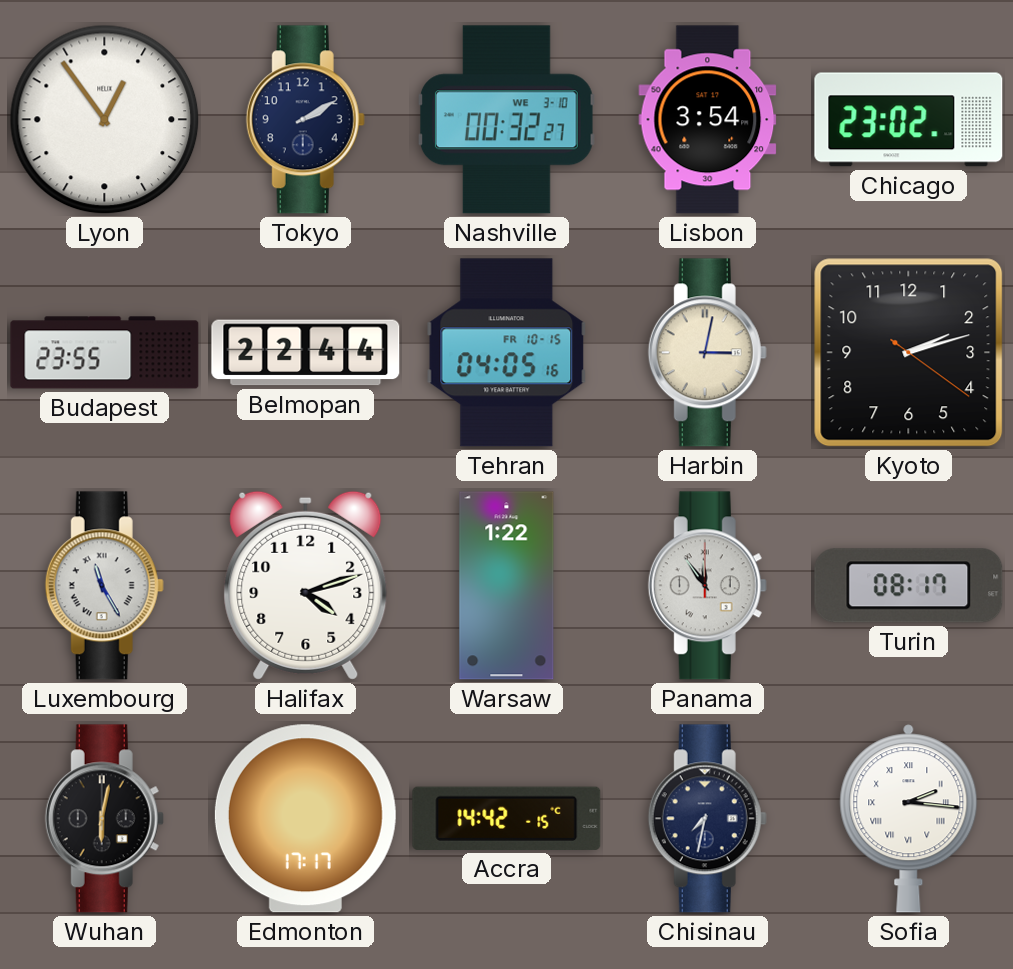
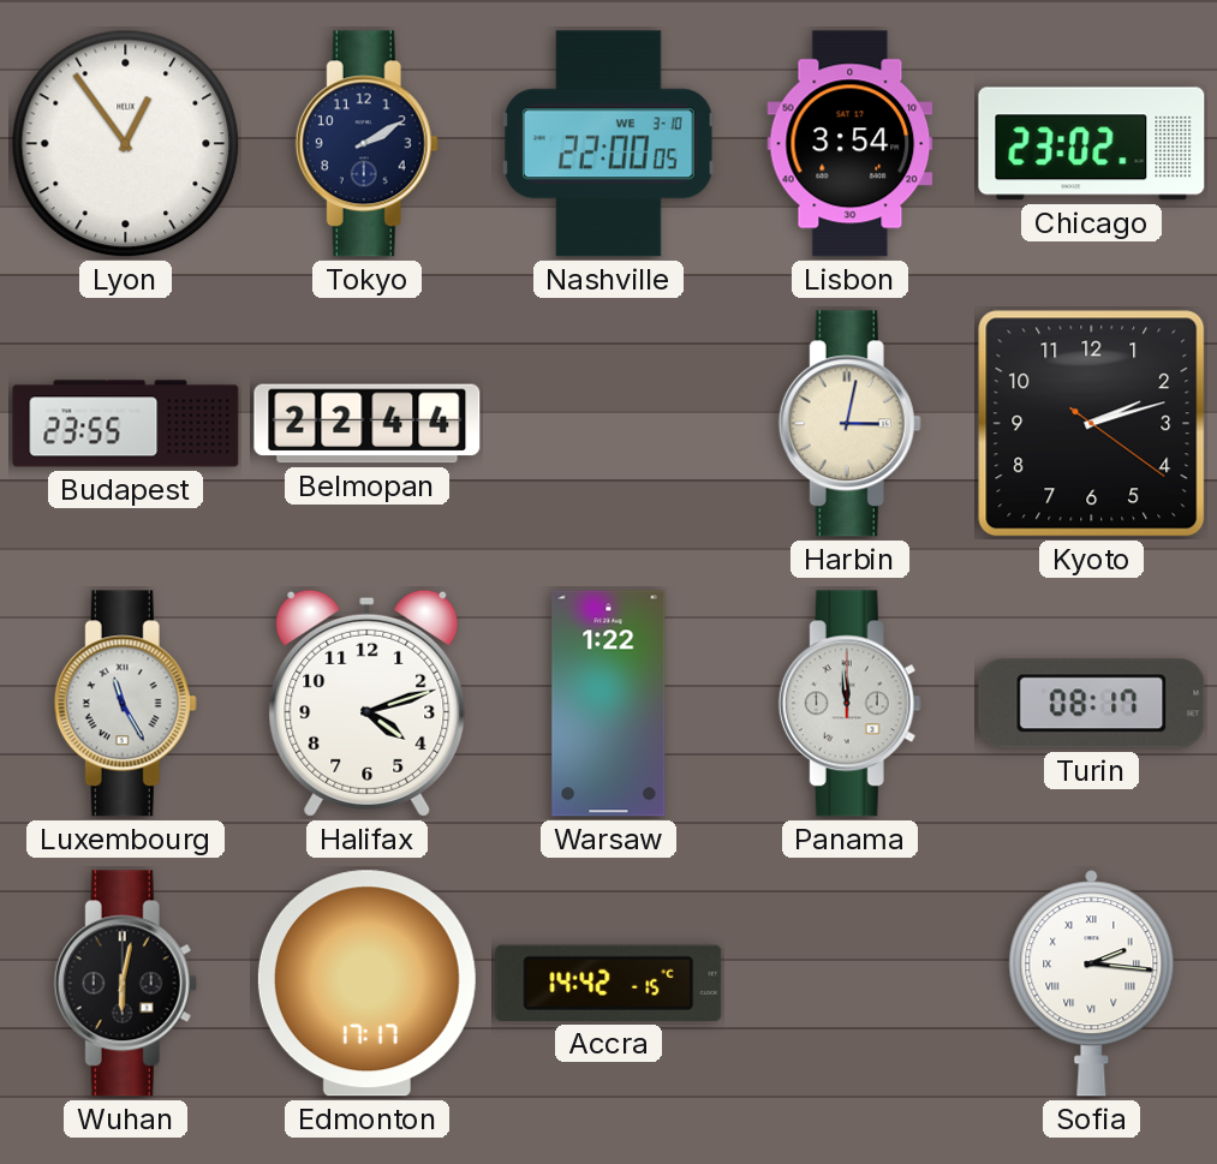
Nashville: 00:32 -> 22:00 (608, 144)
Tehran: 04:05 -> none (507, 353)
Panama: 11:54 -> 11:59 (849, 704)
Chisinau: 7:32 -> none (707, 819)
